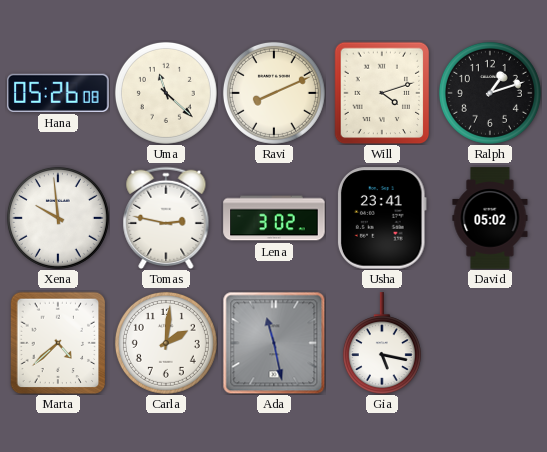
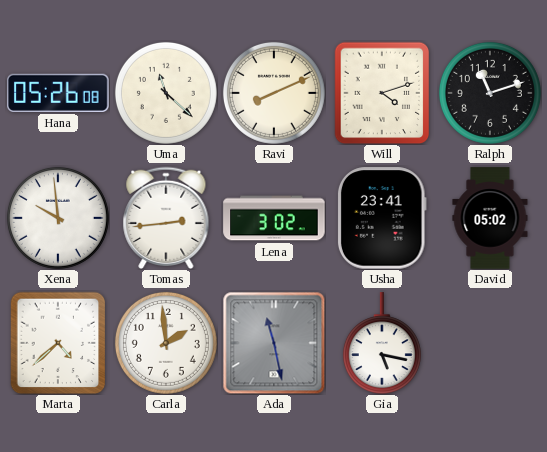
Ralph: 1:12 -> 11:12 (490, 93)
Tomas: 2:47 -> 2:44 (166, 217)
Carla: 2:01 -> 1:59 (166, 343)
